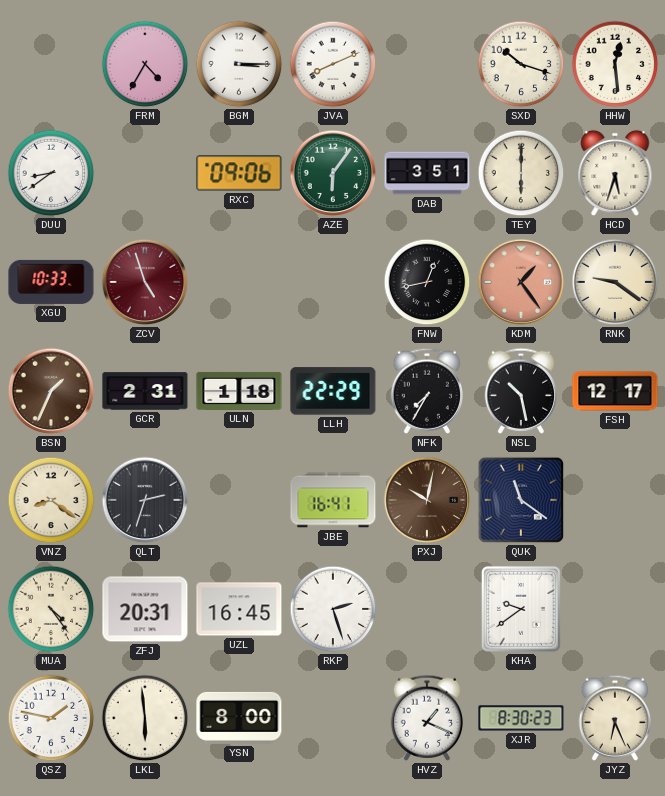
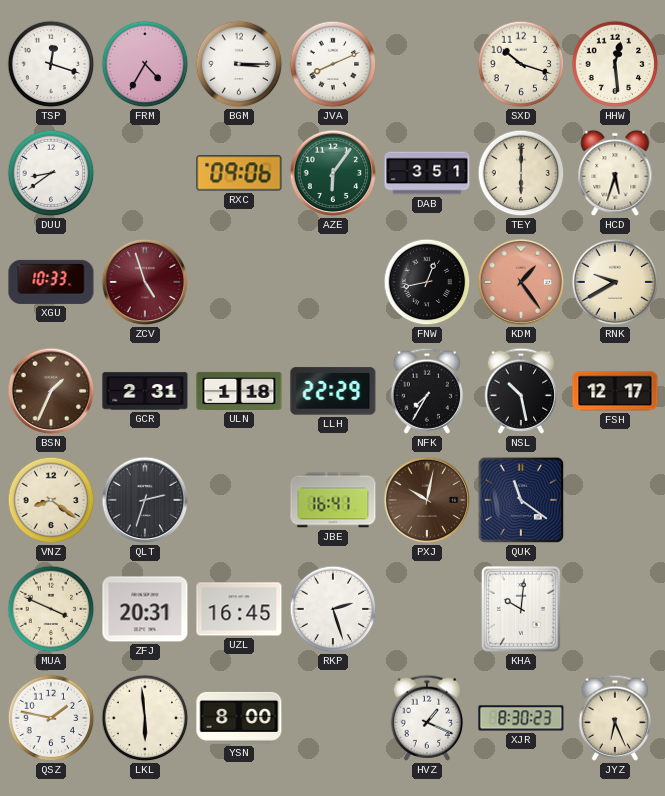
TSP: none -> 12:18 (51, 64)
RNK: 9:21 -> 9:40 (615, 282)
MUA: 4:24 -> 3:49 (51, 609)
KHA: 9:39 -> 10:01 (521, 609)
